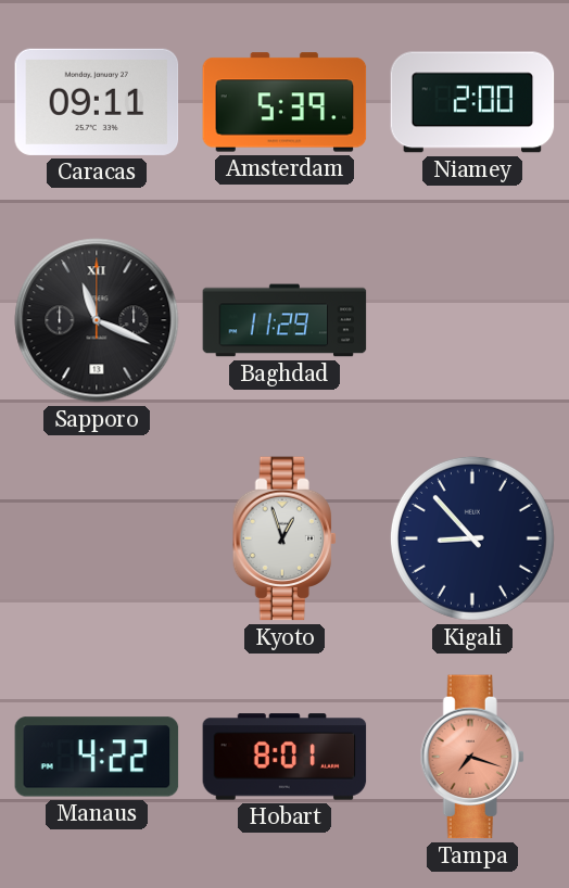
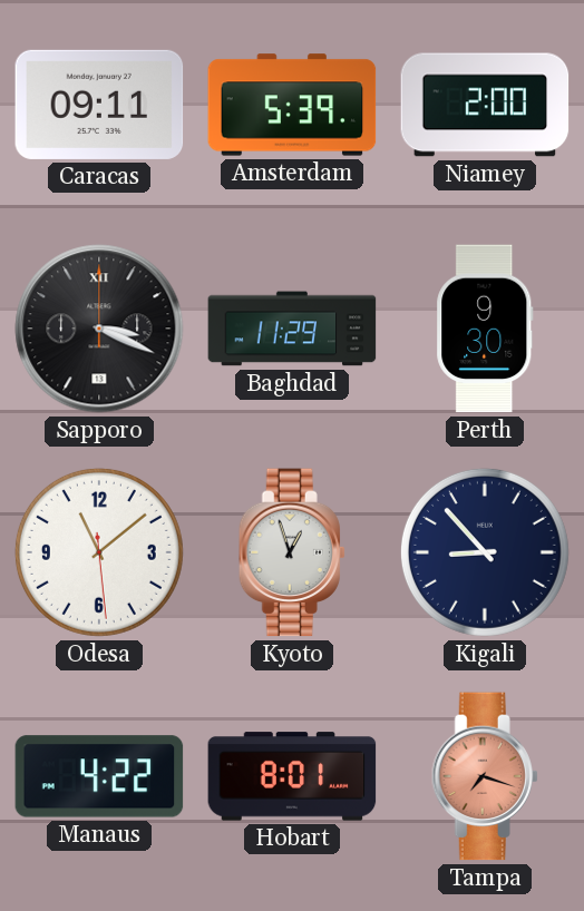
Sapporo: 11:19 -> 3:19 (99, 329)
Perth: none -> 9:30 (485, 329)
Odesa: none -> 11:08 (99, 552)
